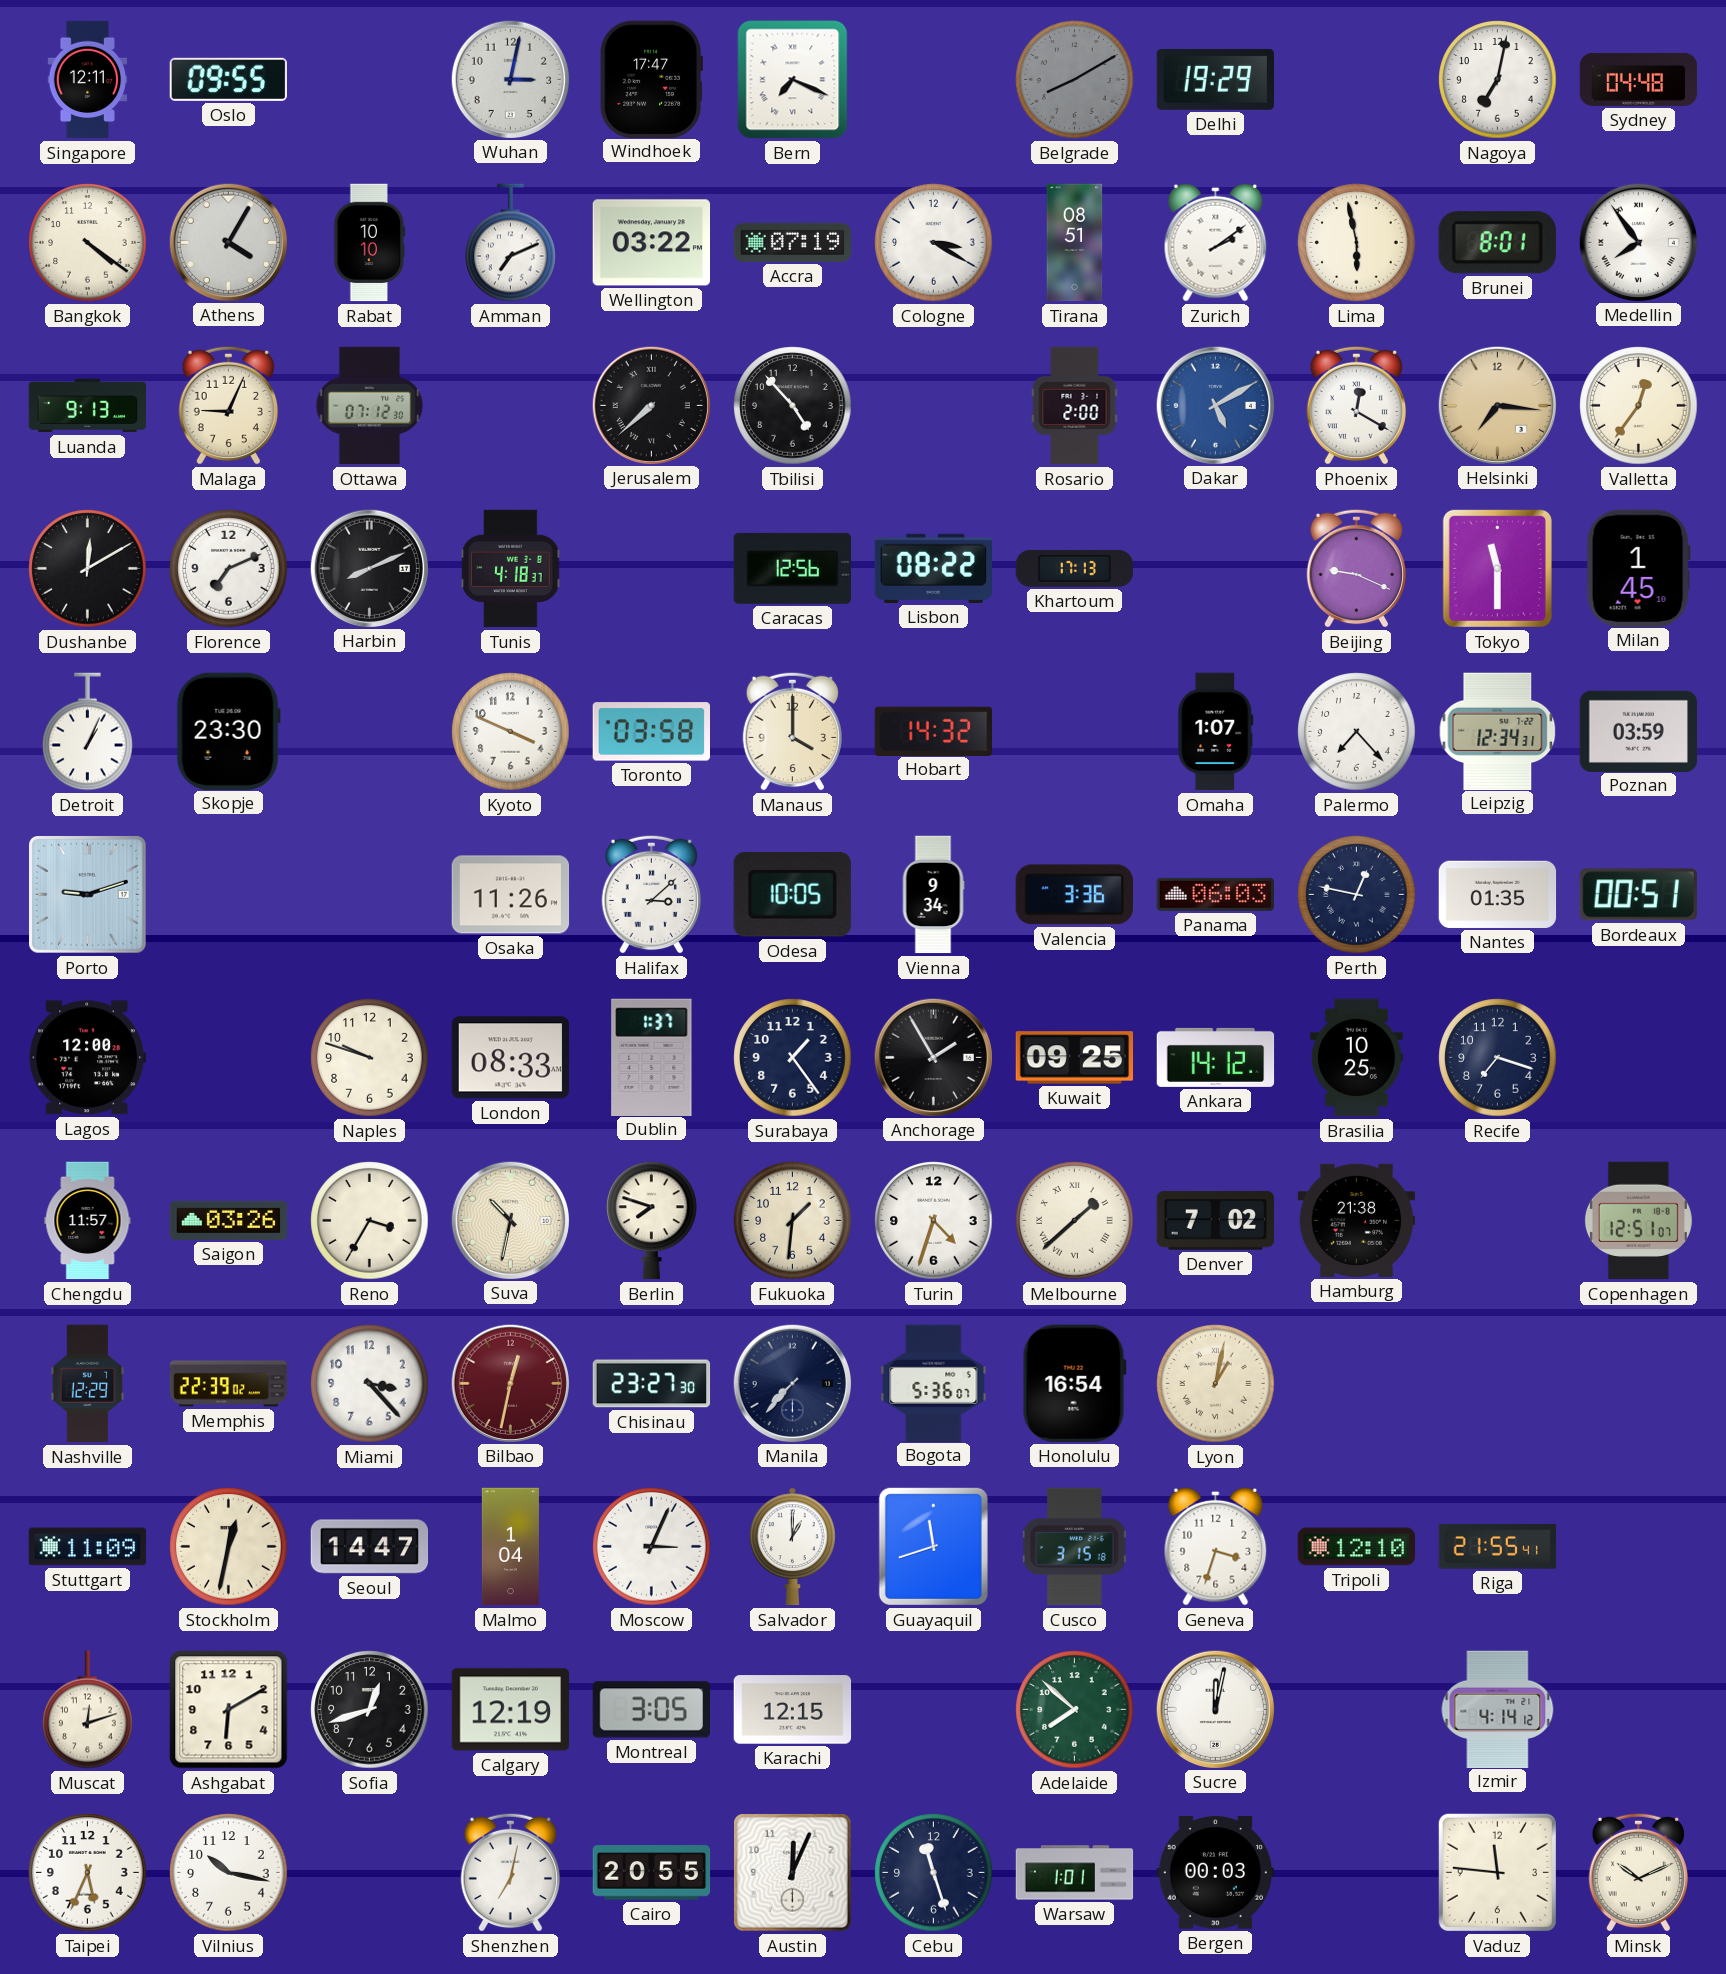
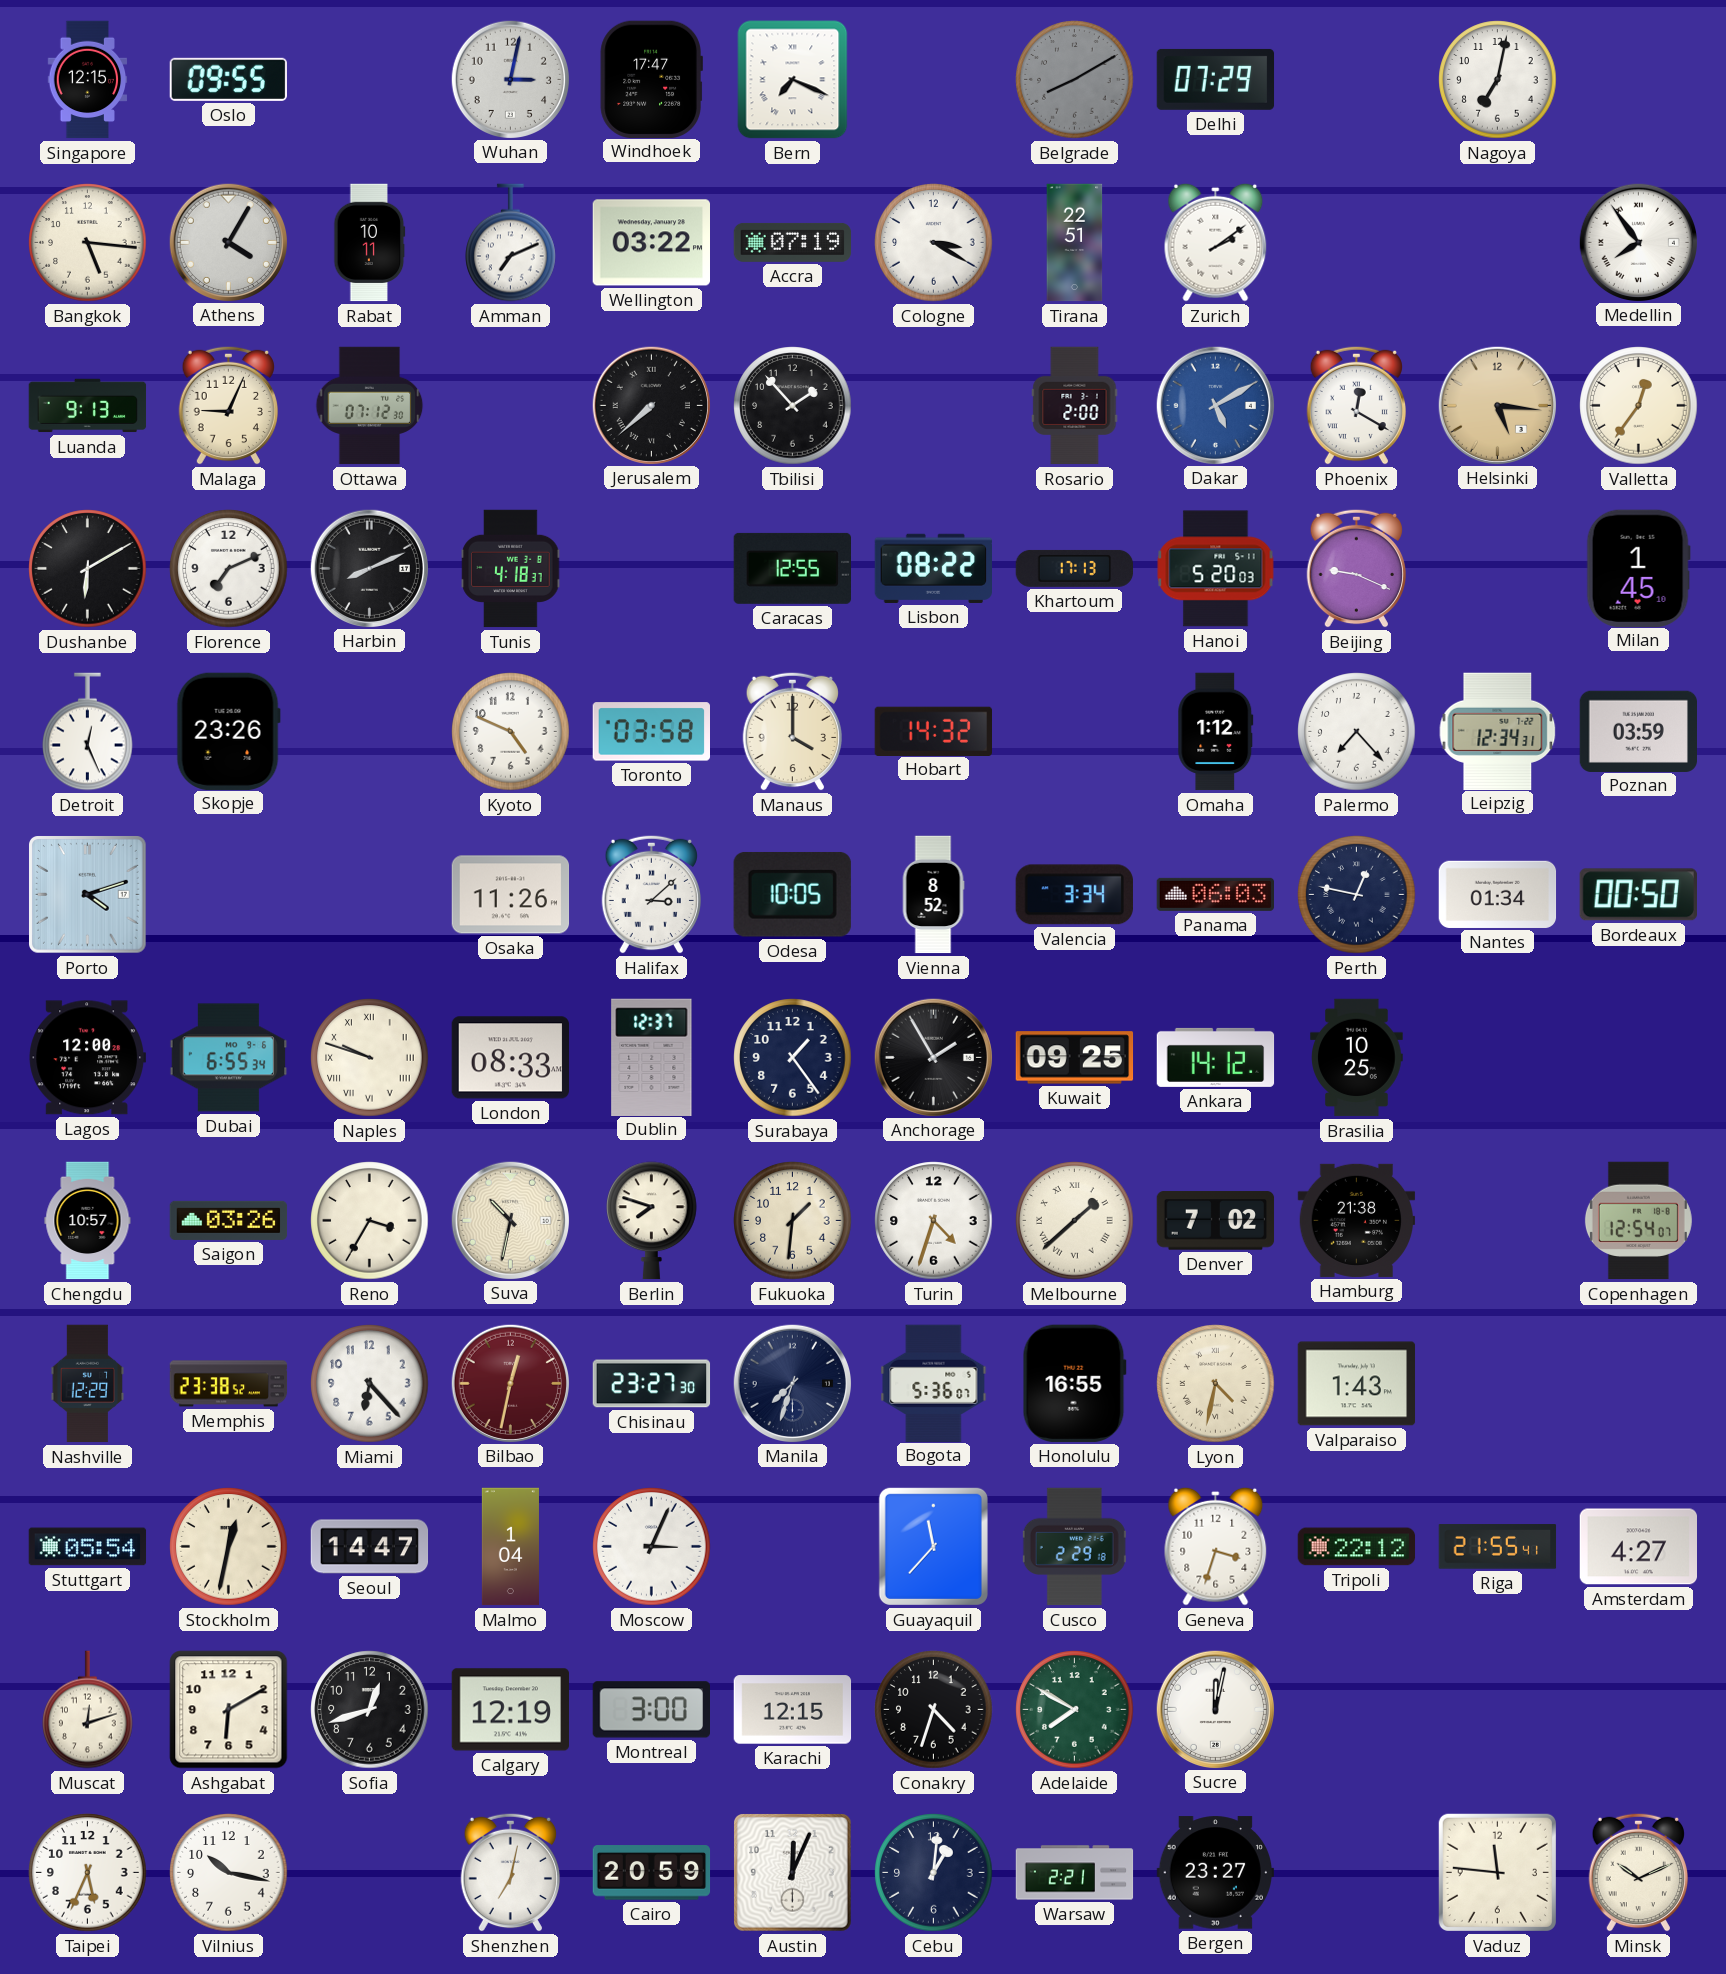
Singapore: 12:11 -> 12:15 (88, 80)
Delhi: 19:29 -> 07:29 (1216, 79)
Sydney: 04:48 -> none (1639, 79)
Bangkok: 4:21 -> 5:16 (88, 243)
Rabat: 10:10 -> 10:11 (370, 243)
Tirana: 08:51 -> 22:51 (1075, 243)
Lima: 5:58 -> none (1357, 243)
Brunei: 8:01 -> none (1497, 243)
Tbilisi: 4:53 -> 1:53 (793, 406)
Helsinki: 7:16 -> 5:16 (1497, 405)
Dushanbe: 12:10 -> 6:10 (88, 569)
Caracas: 12:56 -> 12:55 (792, 568)
Hanoi: none -> 5:20 (1216, 569)
Tokyo: 11:30 -> none (1497, 568)
Detroit: 1:04 -> 12:26 (88, 732)
Skopje: 23:30 -> 23:26 (228, 731)
Kyoto: 3:49 -> 4:49 (511, 732)
Omaha: 1:07 -> 1:12 (1216, 732)
Porto: 9:12 -> 4:12 (88, 895)
Vienna: 9:34 -> 8:52 (933, 895)
Valencia: 3:36 -> 3:34 (1074, 895)
Nantes: 01:35 -> 01:34 (1498, 894)
Bordeaux: 00:51 -> 00:50 (1638, 895)
Dubai: none -> 6:55 (229, 1058)
Naples numerals: Arabic -> Roman (370, 1058)
Dublin: 1:37 -> 12:37 (652, 1057)
Recife: 7:18 -> none (1498, 1058)
Chengdu: 11:57 -> 10:57 (88, 1221)
Copenhagen: 12:51 -> 12:54 (1638, 1221)
Memphis: 22:39 -> 23:38 (229, 1384)
Miami: 3:23 -> 6:23 (370, 1384)
Manila: 7:37 -> 7:33 (792, 1383)
Honolulu: 16:54 -> 16:55 (1074, 1383)
Lyon: 1:02 -> 4:32 (1216, 1384)
Valparaiso: none -> 1:43 (1357, 1384)
Stuttgart: 11:09 -> 05:54 (88, 1547)
Salvador: 1:00 -> none (793, 1547)
Guayaquil: 11:42 -> 11:37 (933, 1546)
Cusco: 3:15 -> 2:29 (1074, 1547)
Tripoli: 12:10 -> 22:12 (1357, 1547)
Amsterdam: none -> 4:27 (1639, 1547)
Montreal: 3:05 -> 3:00 (651, 1710)
Conakry: none -> 4:33 (934, 1710)
Adelaide: 7:52 -> 7:50 (1075, 1710)
Izmir: 4:14 -> none (1498, 1709)
Cairo: 20:55 -> 20:59 (652, 1873)
Cebu: 11:27 -> 1:01 (934, 1873)
Warsaw: 1:01 -> 2:21 (1075, 1873)
Bergen: 00:03 -> 23:27 (1215, 1873)
